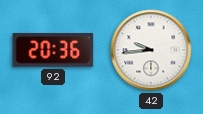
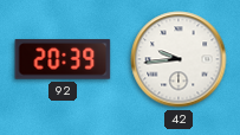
92: 20:36 -> 20:39 (63, 59)
